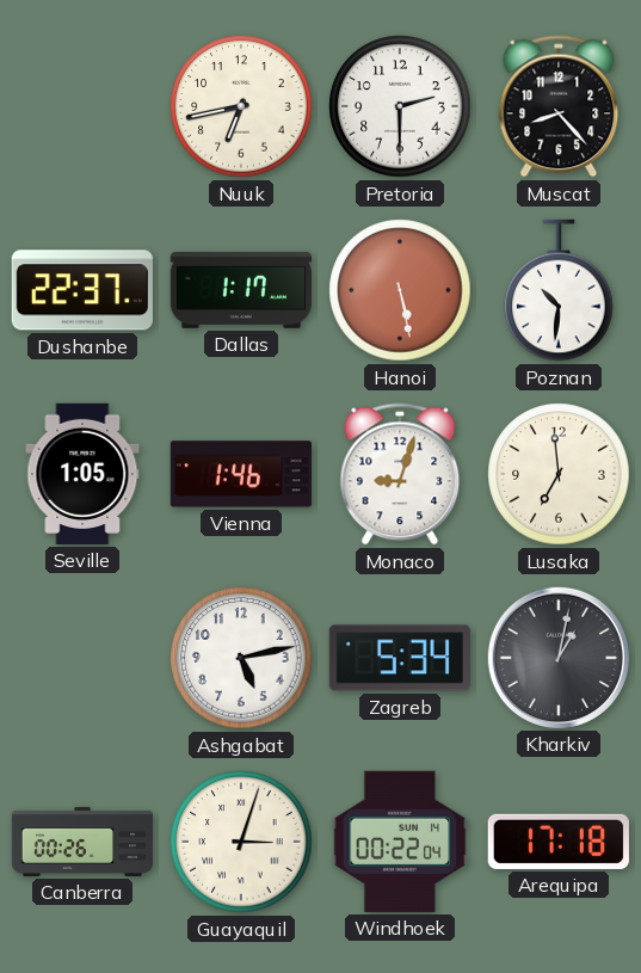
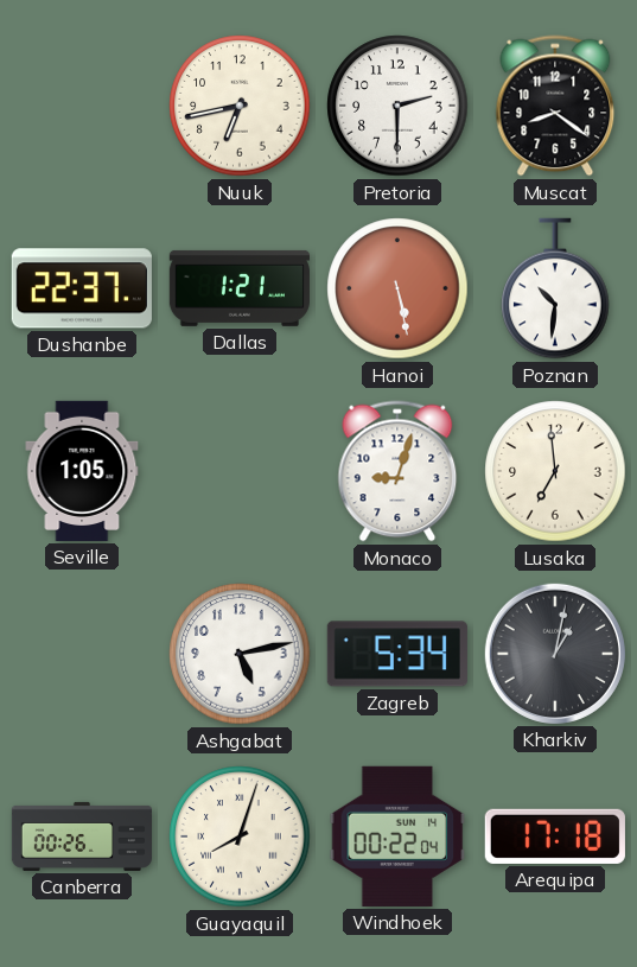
Muscat: 8:23 -> 8:21 (555, 106)
Dallas: 1:17 -> 1:21 (240, 288)
Vienna: 1:46 -> none (241, 474)
Guayaquil: 3:03 -> 8:03 (240, 836)
